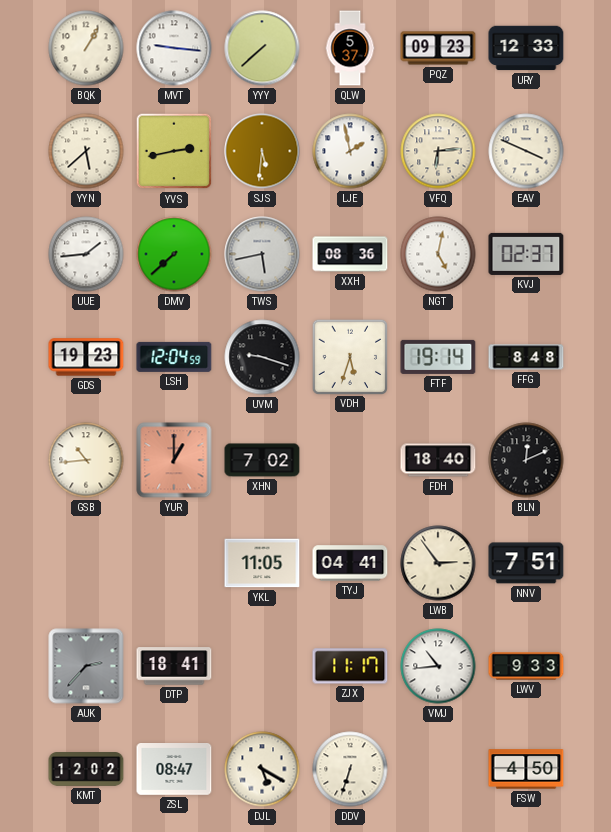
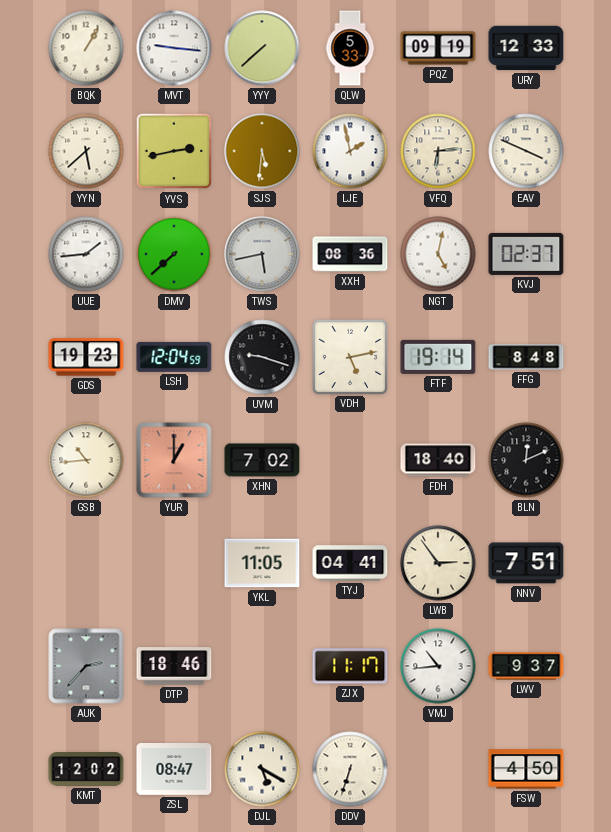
QLW: 5:37 -> 5:33 (350, 48)
PQZ: 09:23 -> 09:19 (438, 48)
VDH: 5:33 -> 5:13 (349, 356)
DTP: 18:41 -> 18:46 (174, 666)
LWV: 9:33 -> 9:37 (526, 666)
